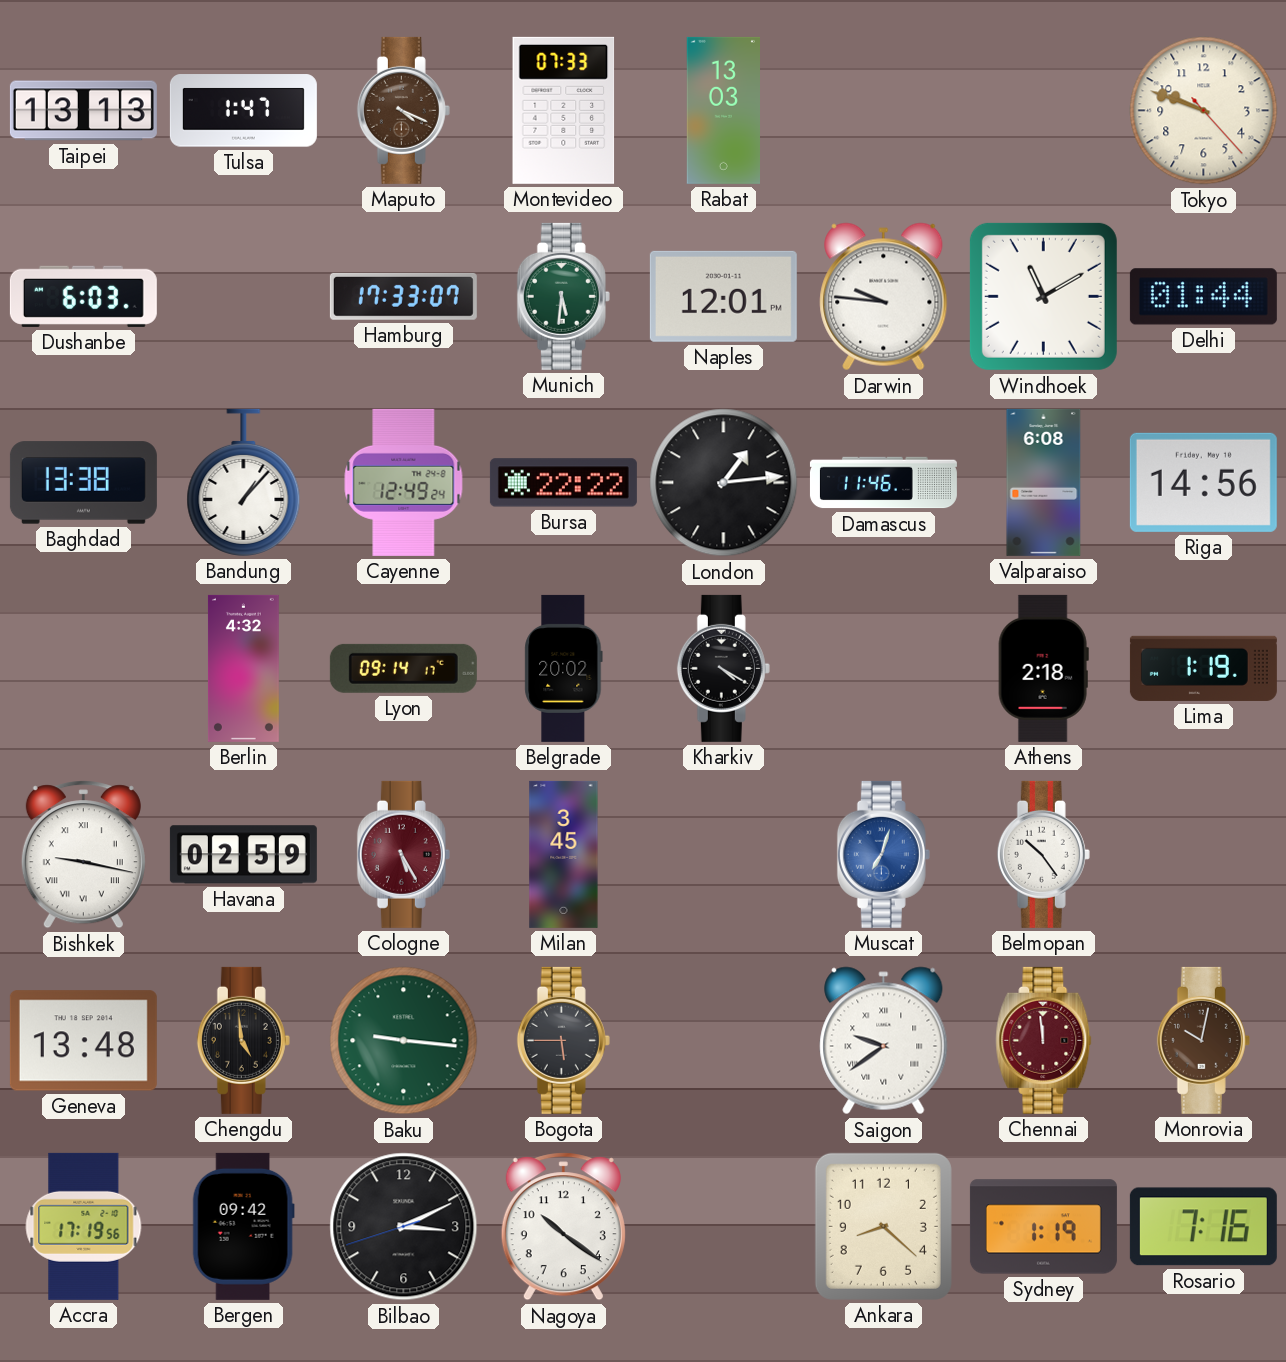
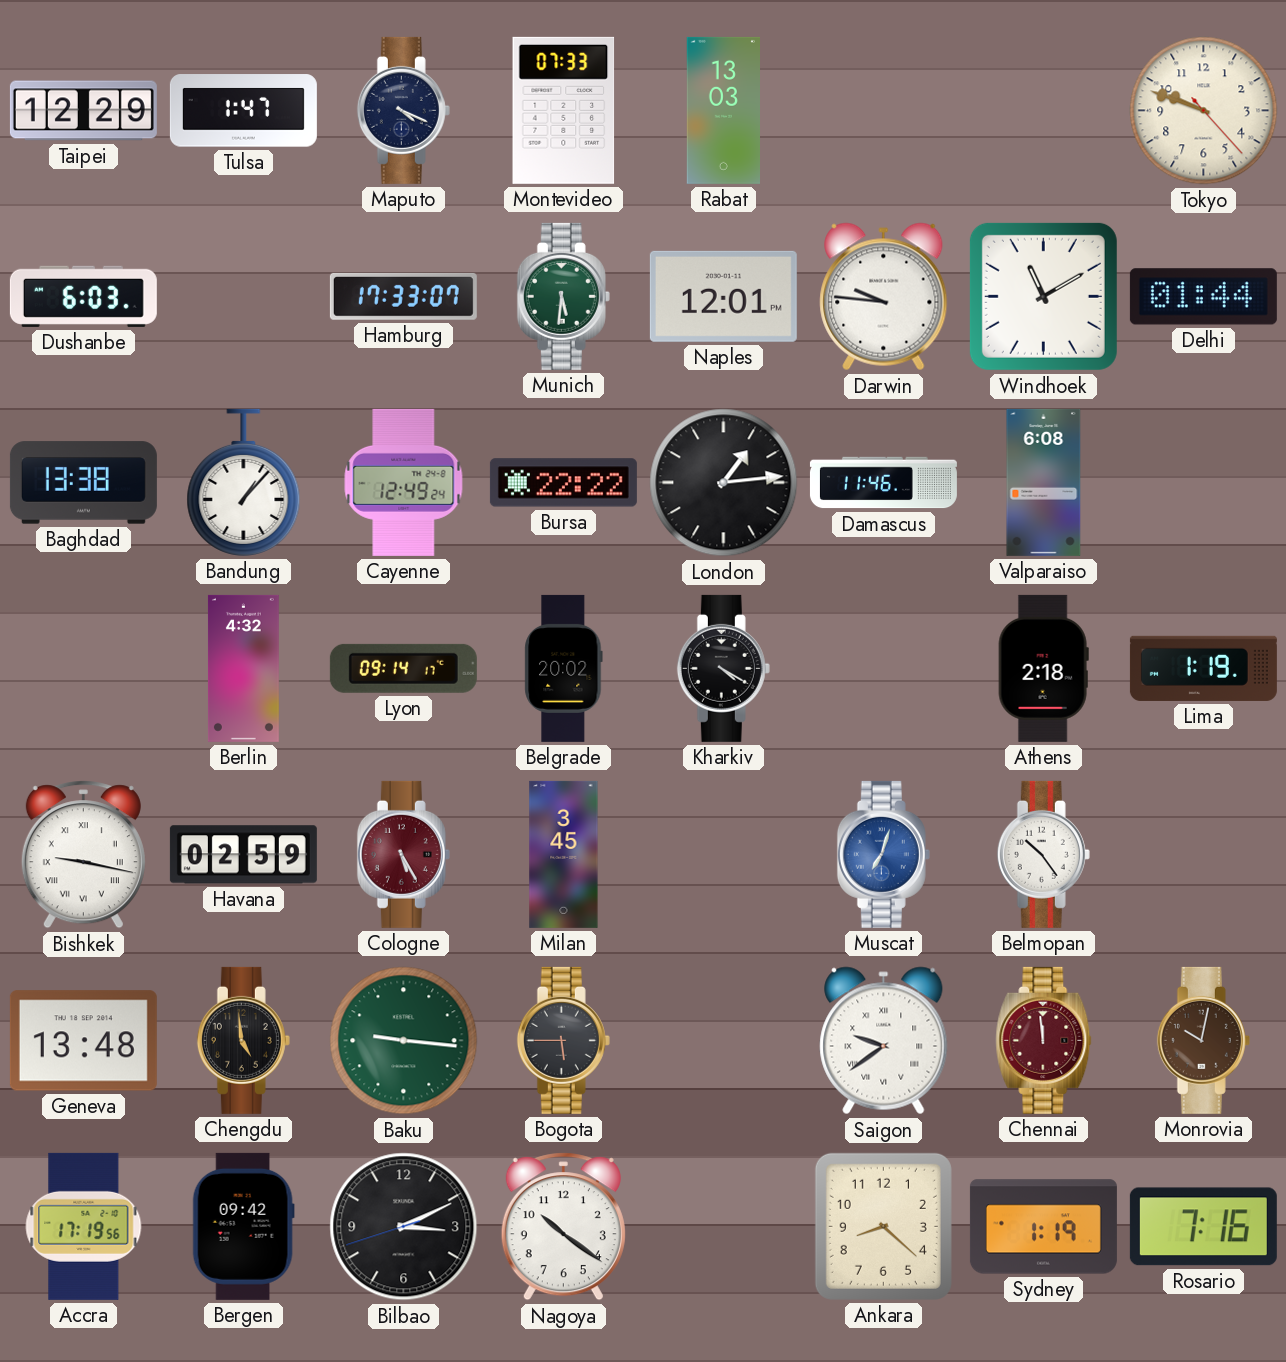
Taipei: 13:13 -> 12:29 (83, 111)
Maputo dial: brown -> navy (403, 110)
Riga: 14:56 -> none (1203, 482)
